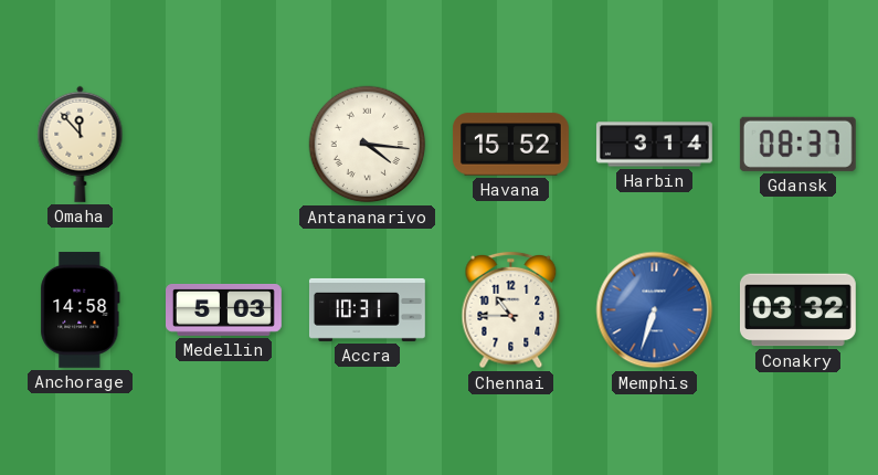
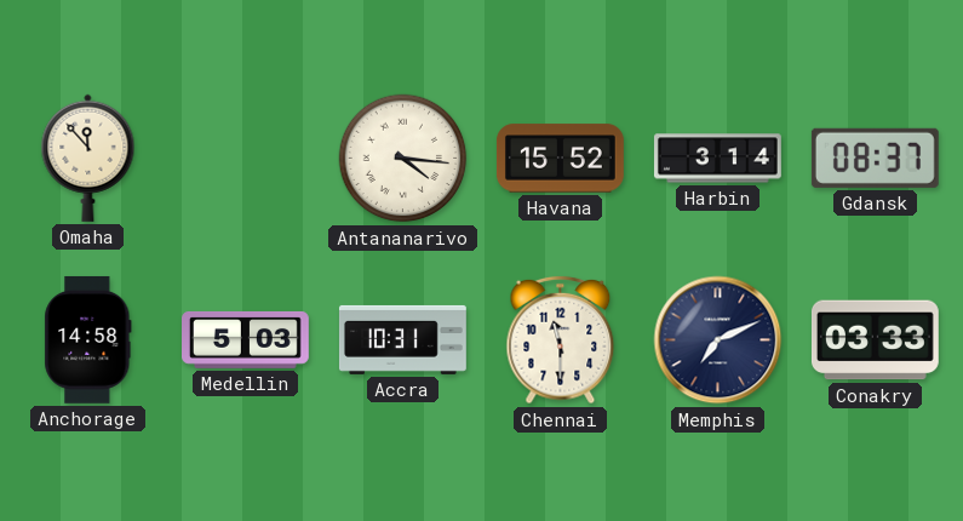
Chennai: 10:45 -> 11:30 (561, 340)
Memphis: 6:33 -> 7:11 (718, 340)
Memphis dial: blue -> navy (718, 340)
Conakry: 03:32 -> 03:33 (875, 340)
